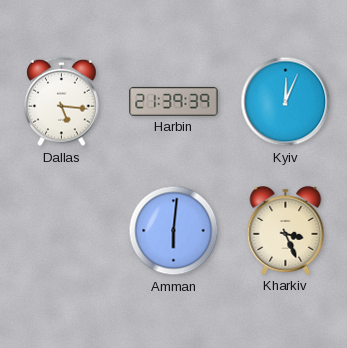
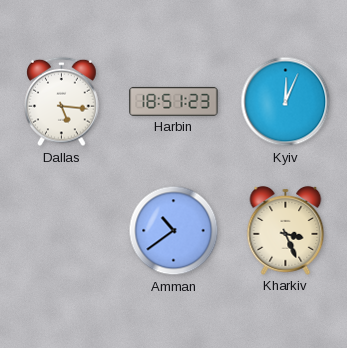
Harbin: 21:39 -> 18:51 (174, 101)
Amman: 6:01 -> 10:39 (174, 231)
